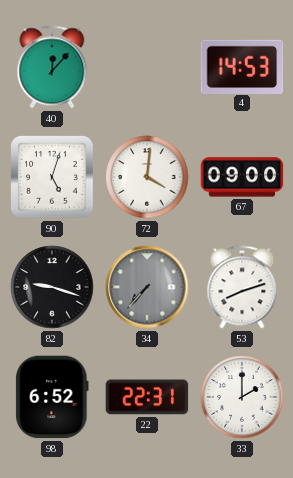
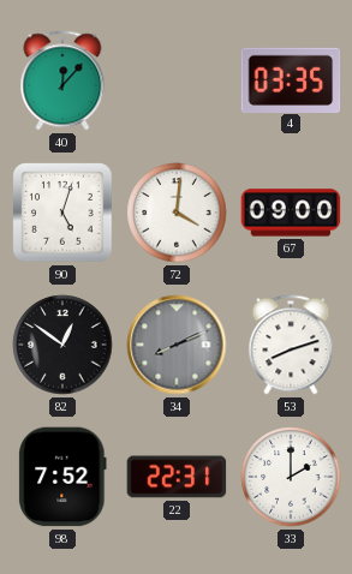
4: 14:53 -> 03:35 (291, 79)
82: 9:18 -> 12:51 (62, 345)
34: 7:37 -> 8:11 (177, 345)
98: 6:52 -> 7:52 (62, 477)
